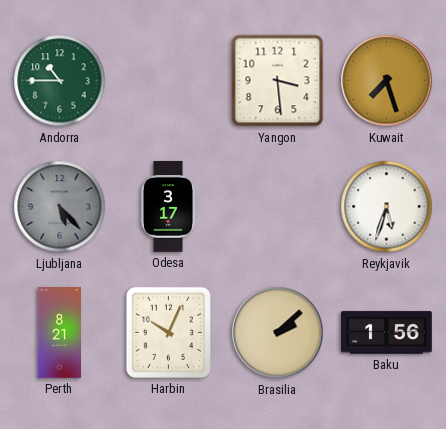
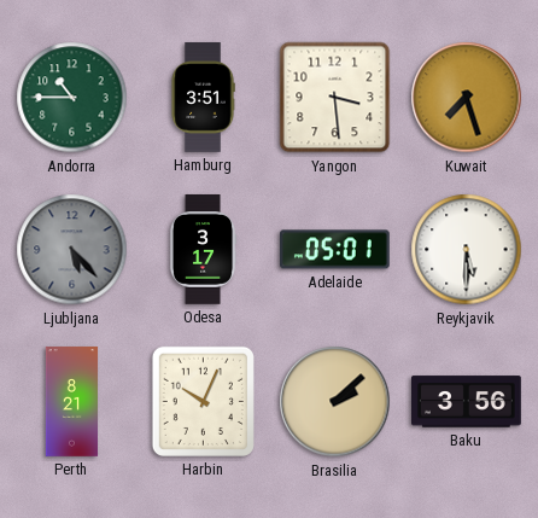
Hamburg: none -> 3:51 (203, 98)
Adelaide: none -> 05:01 (334, 250)
Reykjavik: 5:33 -> 5:30 (467, 250)
Baku: 1:56 -> 3:56 (467, 402)
